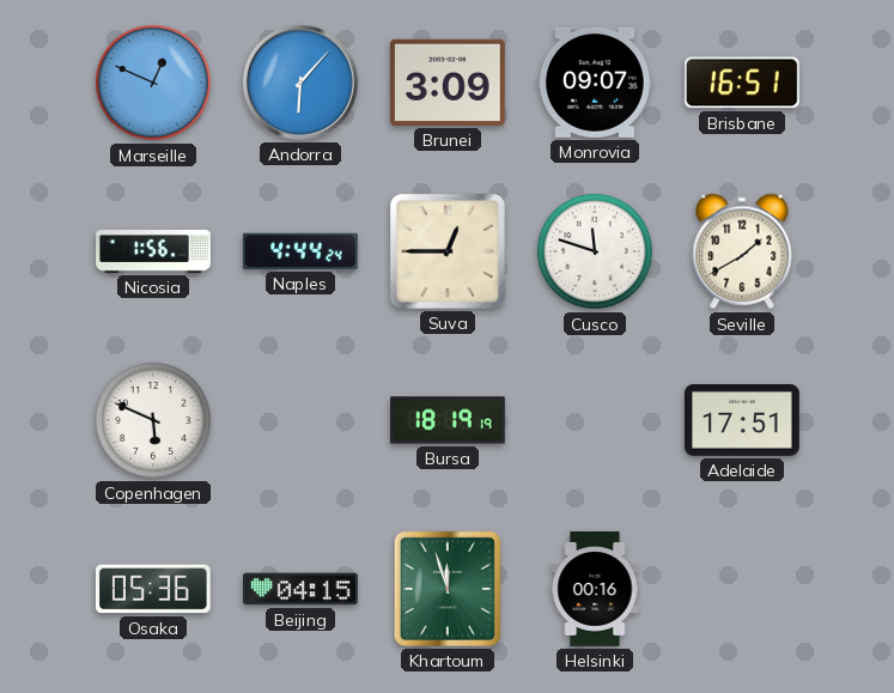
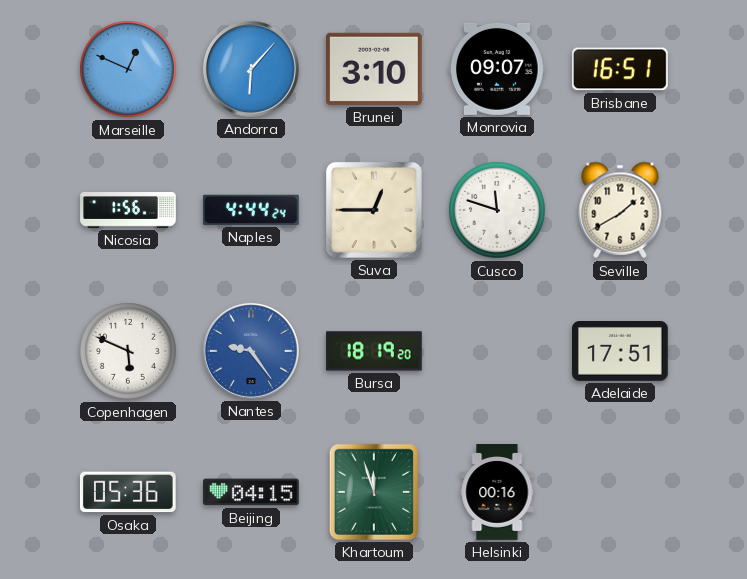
Brunei: 3:09 -> 3:10 (375, 69)
Nantes: none -> 9:24 (251, 351)
Bursa: 18:19:19 -> 18:19:20 (374, 351)
